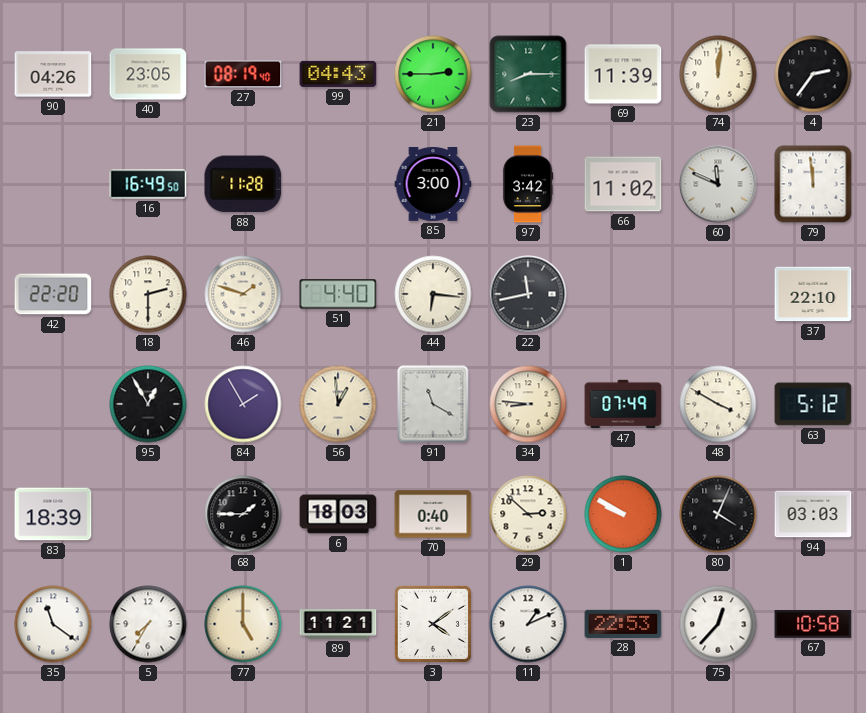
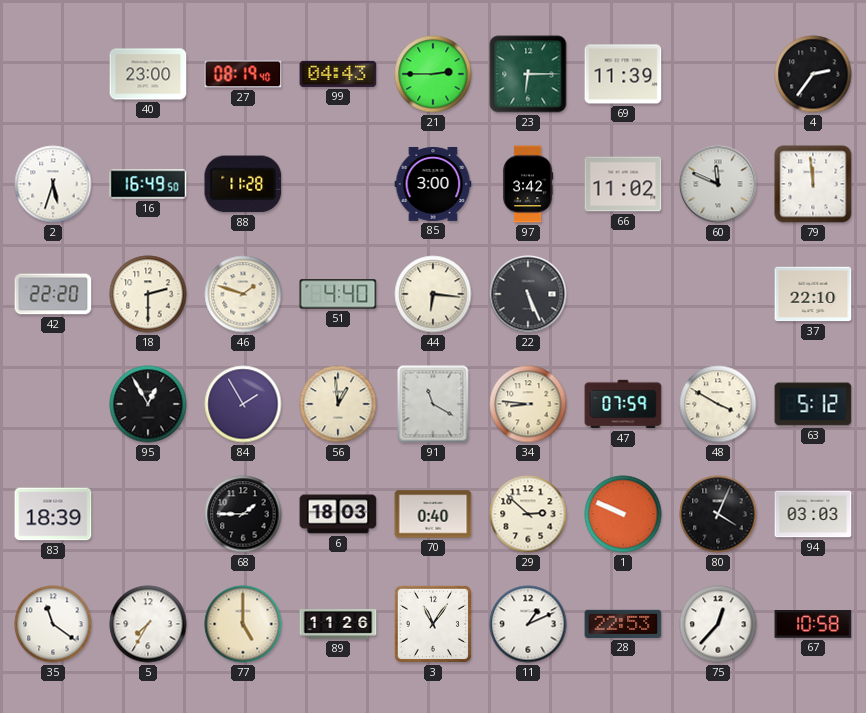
90: 04:26 -> none (53, 74)
40: 23:05 -> 23:00 (148, 74)
23: 8:15 -> 6:15 (528, 74)
74: 12:01 -> none (718, 74)
2: none -> 5:33 (53, 184)
22: 11:43 -> 5:26 (528, 294)
47: 07:49 -> 07:59 (623, 404)
1: 9:50 -> 9:49 (623, 514)
89: 11:21 -> 11:26 (338, 625)
3: 4:09 -> 11:06 (433, 624)
